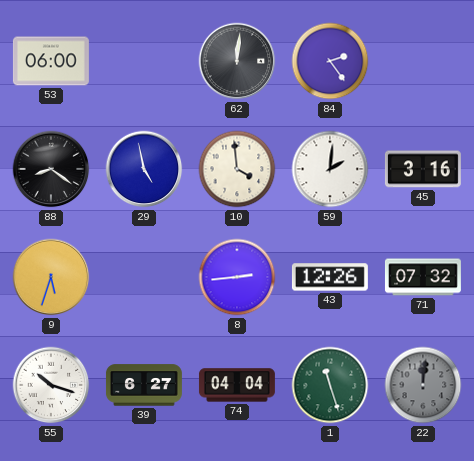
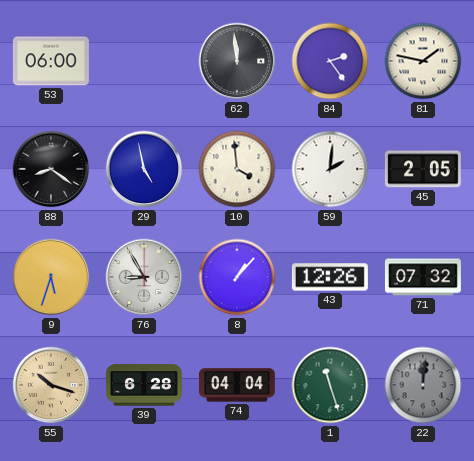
62: 12:01 -> 11:59 (237, 61)
81: none -> 1:47 (423, 61)
45: 3:16 -> 2:05 (423, 169)
76: none -> 8:55 (144, 277)
8: 2:44 -> 1:07 (237, 277)
55 dial: white -> champagne (51, 385)
39: 6:27 -> 6:28 (144, 385)
